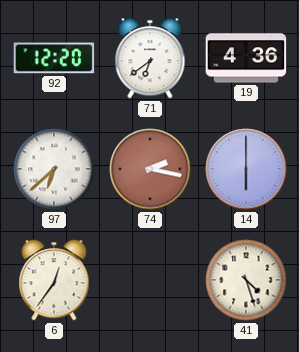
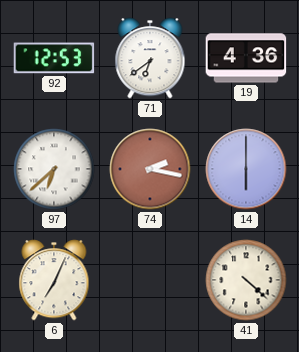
92: 12:20 -> 12:53 (54, 58)
6: 12:36 -> 7:04 (54, 280)
41: 4:27 -> 4:22 (246, 280)
